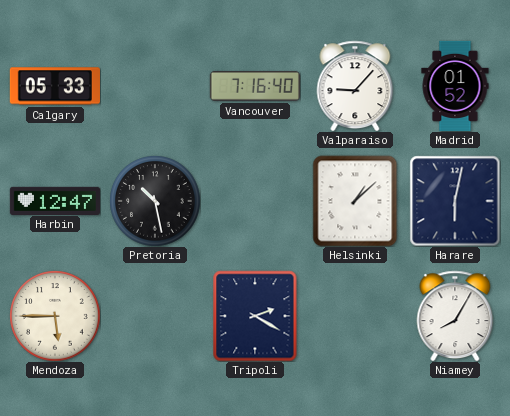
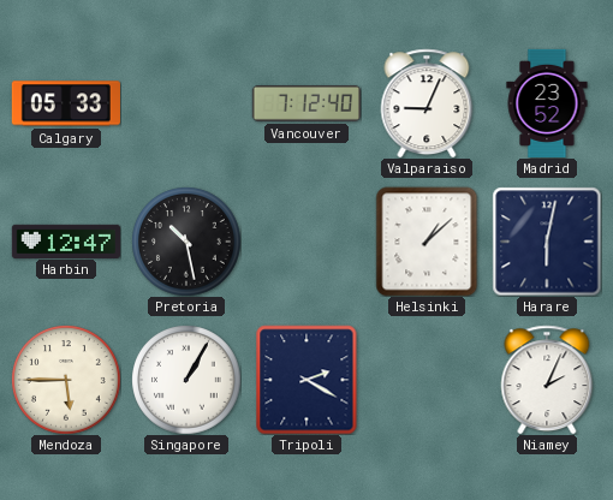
Vancouver: 7:16 -> 7:12 (306, 103)
Valparaiso: 9:07 -> 9:04 (427, 103)
Madrid: 01:52 -> 23:52 (547, 103)
Singapore: none -> 1:05 (186, 380)
Niamey: 8:05 -> 2:04 (547, 380)
